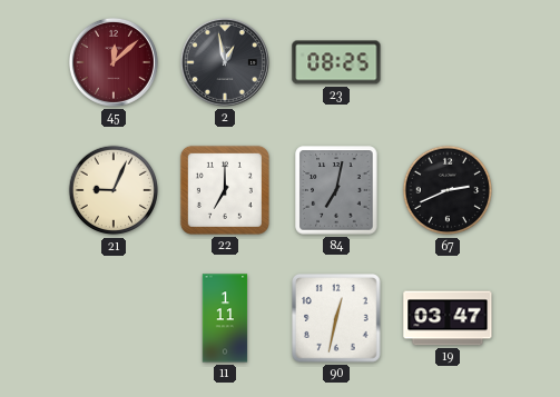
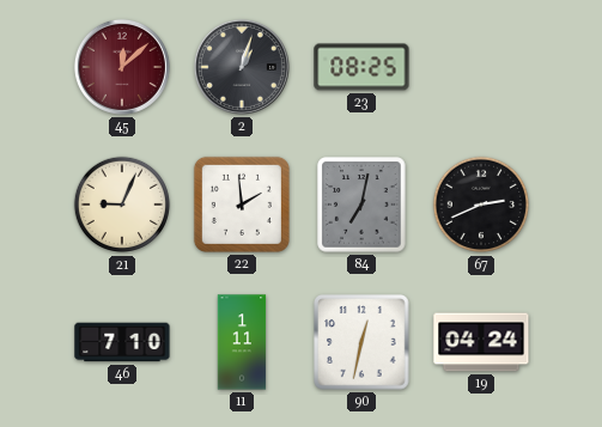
2: 12:58 -> 1:03 (242, 67)
22: 7:00 -> 1:59 (242, 205)
46: none -> 7:10 (122, 342)
19: 03:47 -> 04:24 (481, 342)
